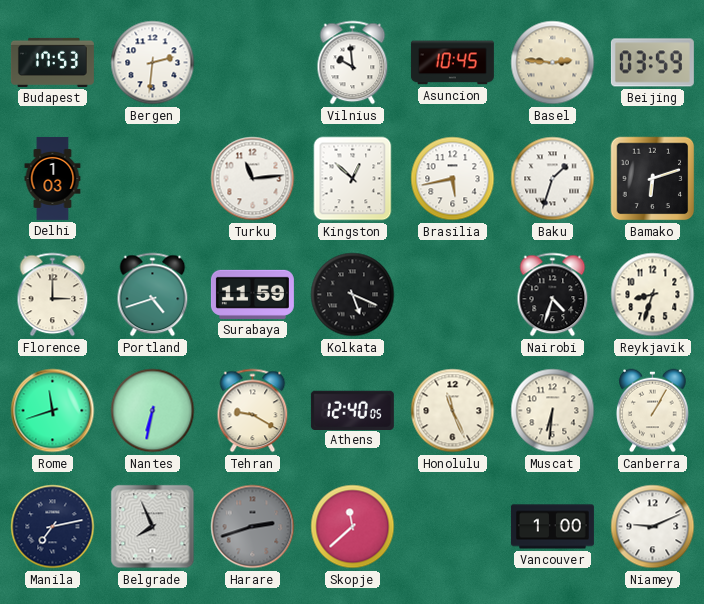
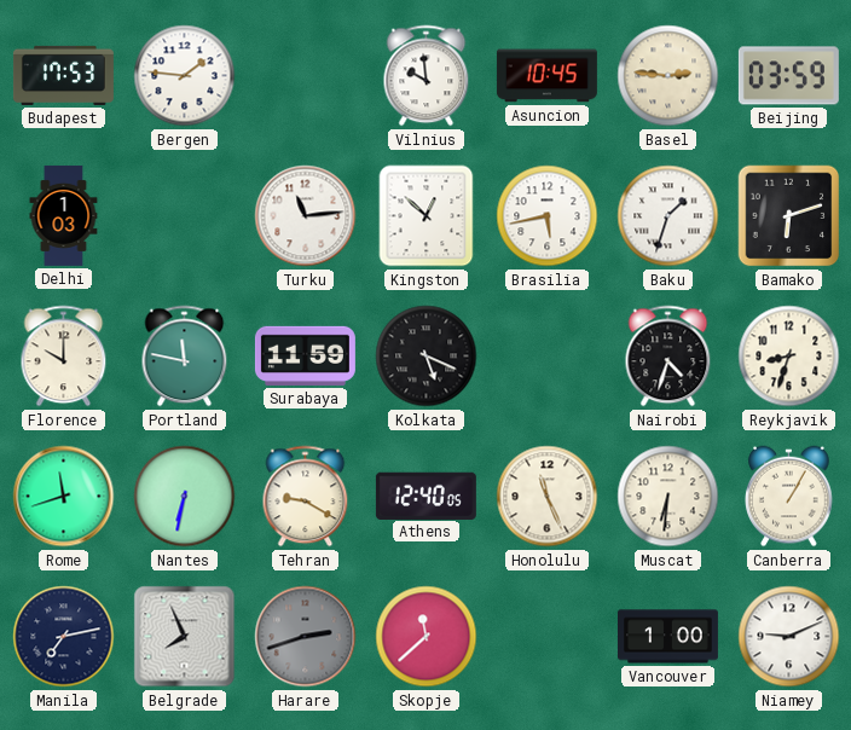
Bergen: 2:31 -> 1:46 (185, 76)
Florence: 3:00 -> 10:00 (64, 357)
Portland: 4:42 -> 11:47 (185, 357)
